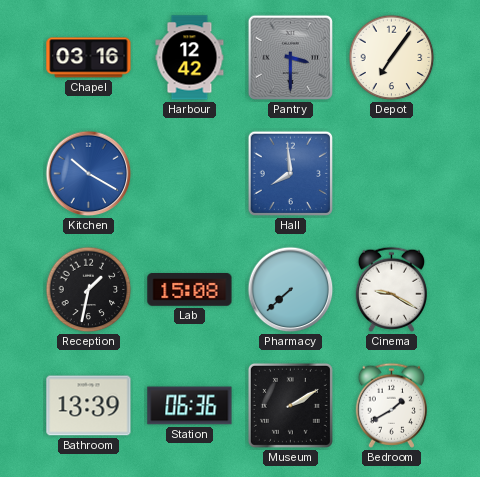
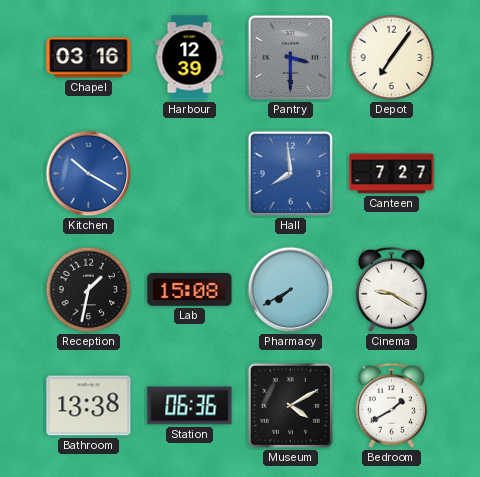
Harbour: 12:42 -> 12:39 (190, 58)
Canteen: none -> 7:27 (392, 174)
Pharmacy: 7:38 -> 7:40 (291, 290)
Bathroom: 13:39 -> 13:38 (89, 406)
Museum: 2:10 -> 4:10 (290, 405)
